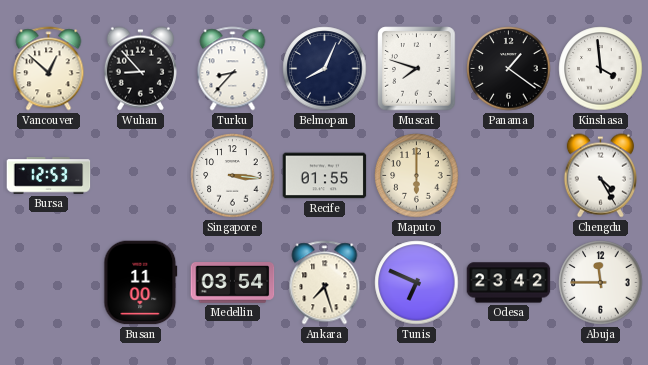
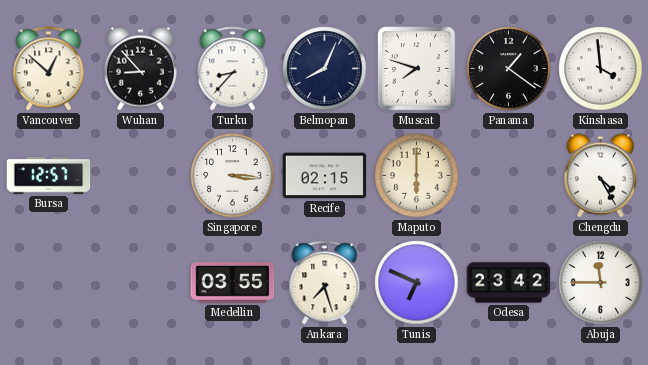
Bursa: 12:53 -> 12:57 (49, 176)
Recife: 01:55 -> 02:15 (325, 176)
Busan: 11:00 -> none (141, 283)
Medellin: 03:54 -> 03:55 (233, 283)
